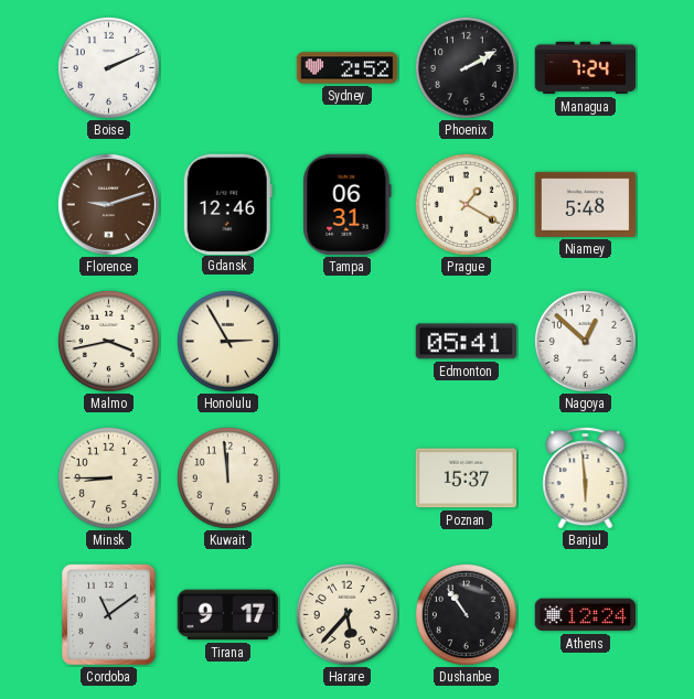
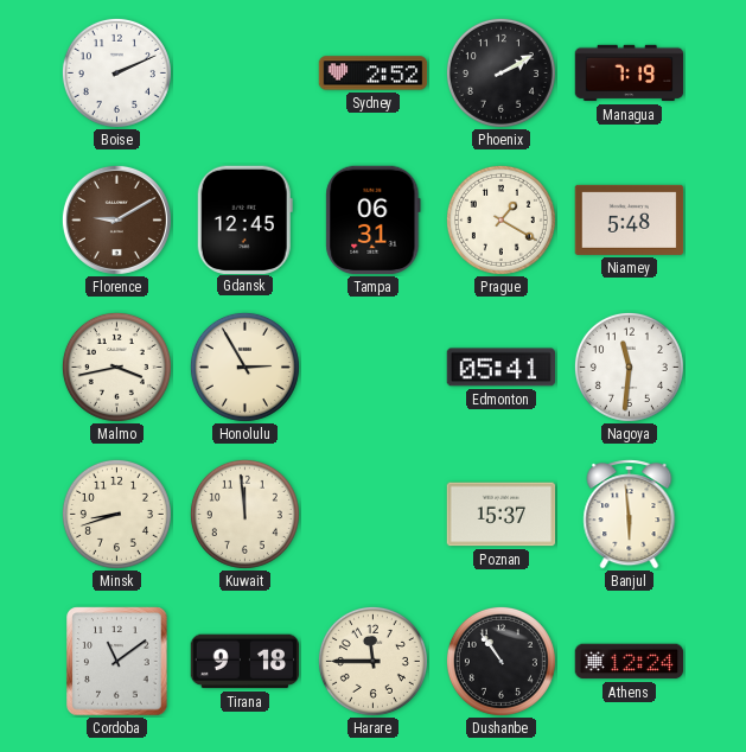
Managua: 7:24 -> 7:19 (630, 74)
Florence: 9:12 -> 9:10 (116, 219)
Gdansk: 12:46 -> 12:45 (244, 219)
Nagoya: 12:52 -> 11:31 (629, 367)
Minsk: 8:45 -> 8:42 (116, 514)
Tirana: 9:17 -> 9:18 (246, 662)
Harare: 5:37 -> 11:45 (372, 661)
